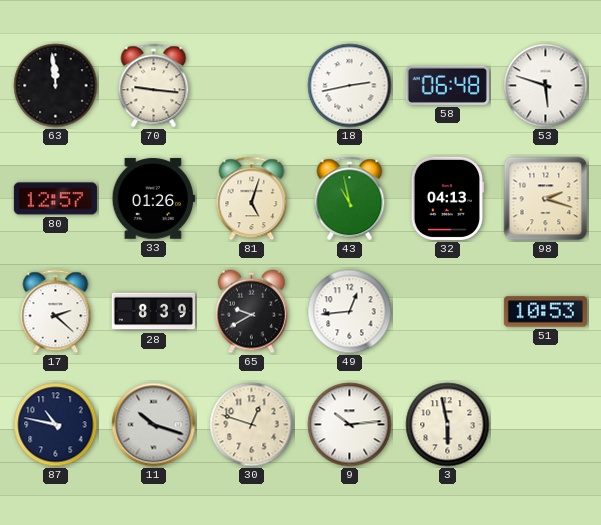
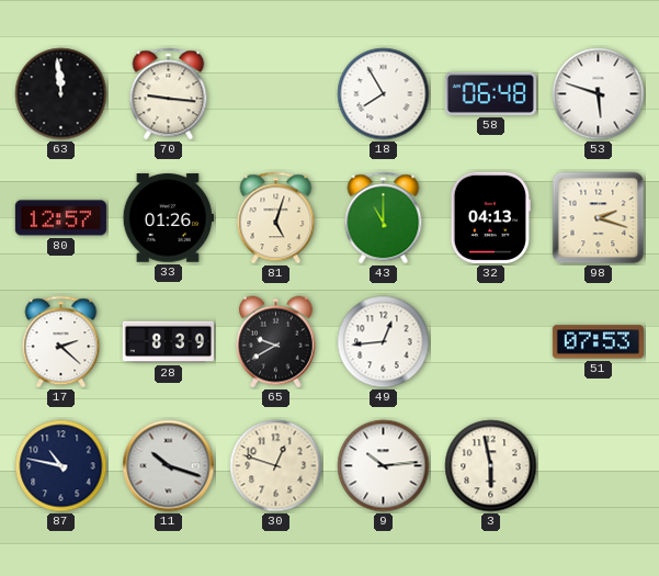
18: 2:43 -> 7:55 (384, 94)
43: 10:58 -> 11:00 (384, 218)
51: 10:53 -> 07:53 (598, 342)
